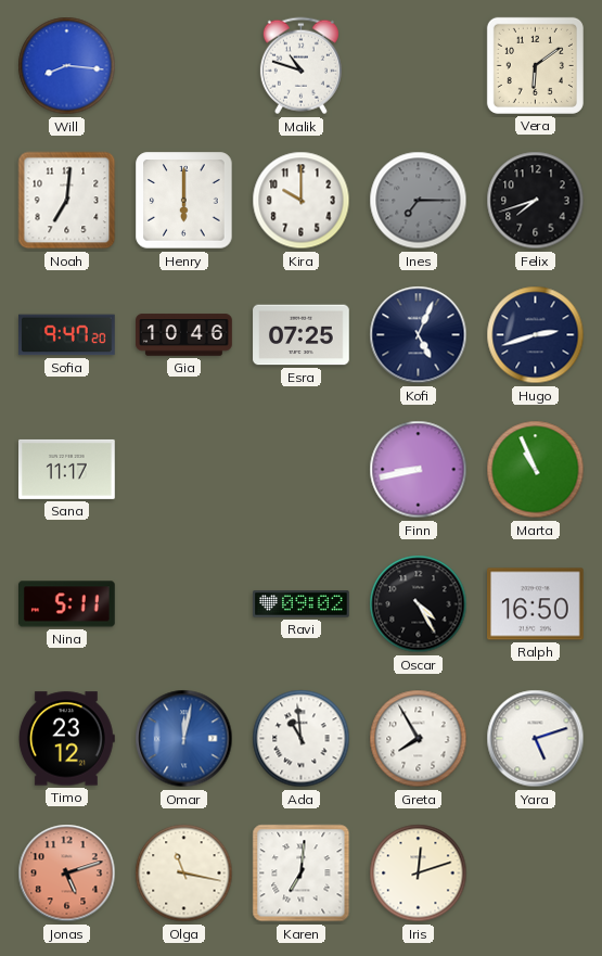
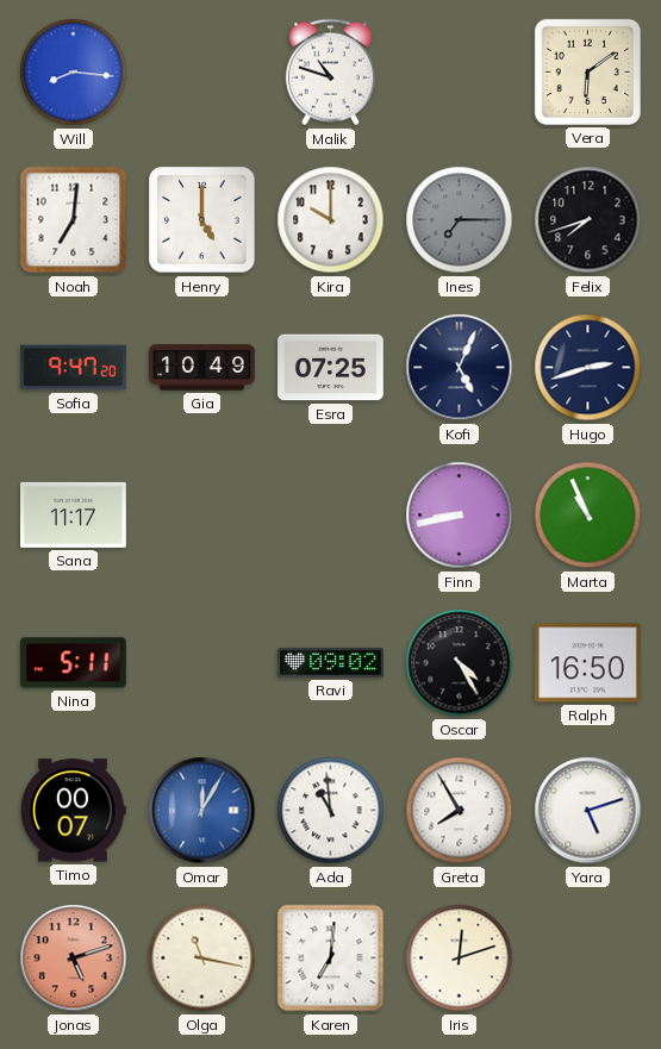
Henry: 6:00 -> 5:00 (202, 220)
Gia: 10:46 -> 10:49 (202, 368)
Timo: 23:12 -> 00:07 (73, 811)
Omar: 12:02 -> 12:05 (202, 811)
